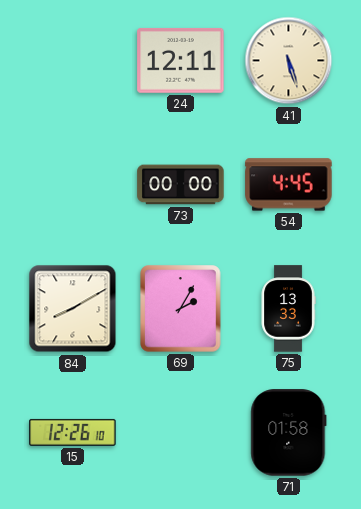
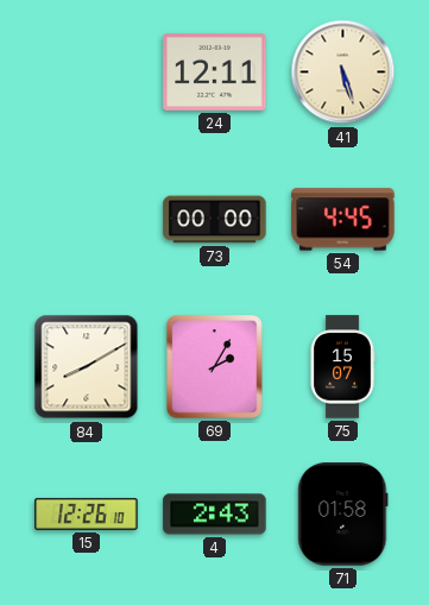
75: 13:33 -> 15:07 (342, 367)
4: none -> 2:43 (215, 515)
